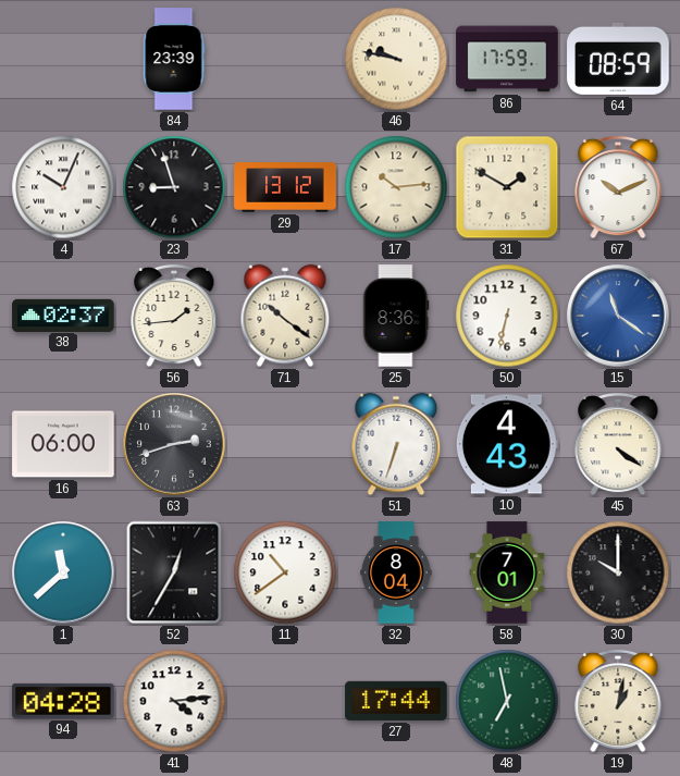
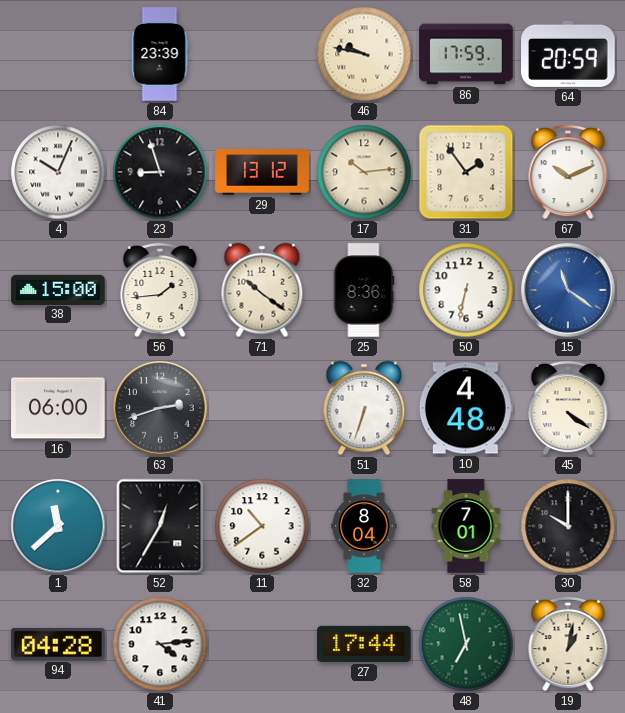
64: 08:59 -> 20:59 (568, 54)
31: 1:50 -> 1:54 (466, 172)
38: 02:37 -> 15:00 (58, 289)
10: 4:43 -> 4:48 (466, 408)
